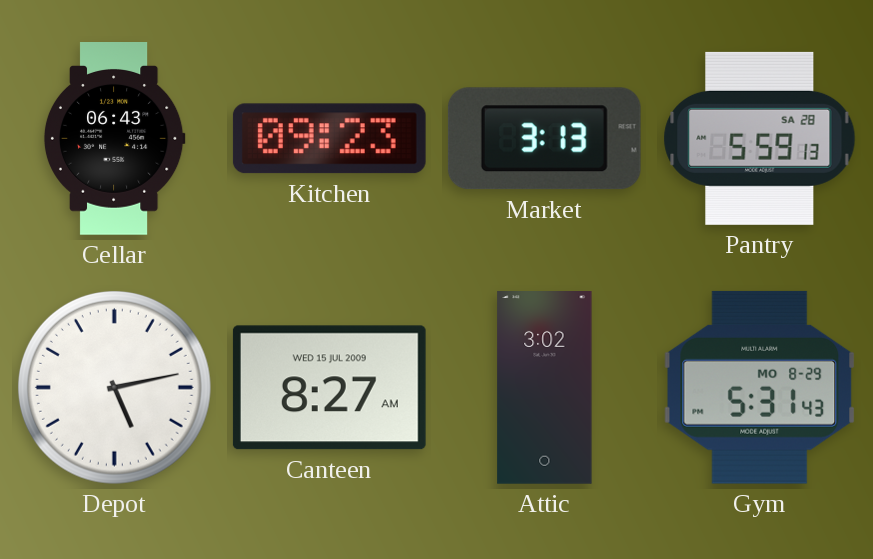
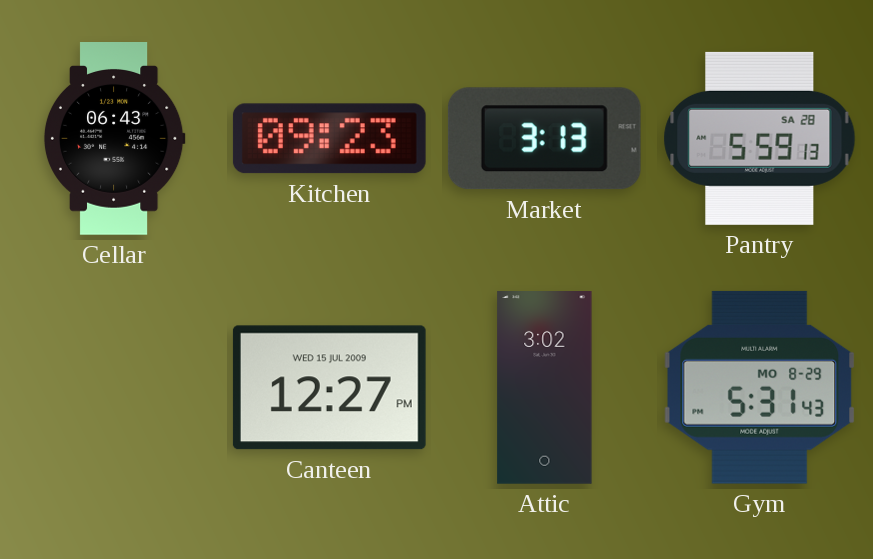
Depot: 5:13 -> none (114, 387)
Canteen: 8:27 -> 12:27 (329, 388)
